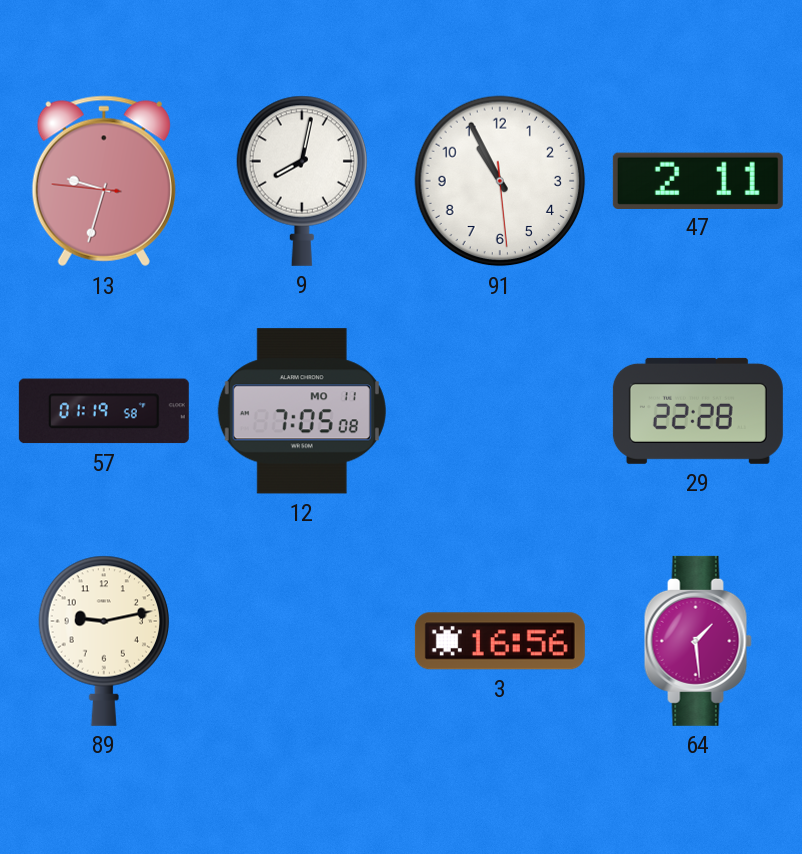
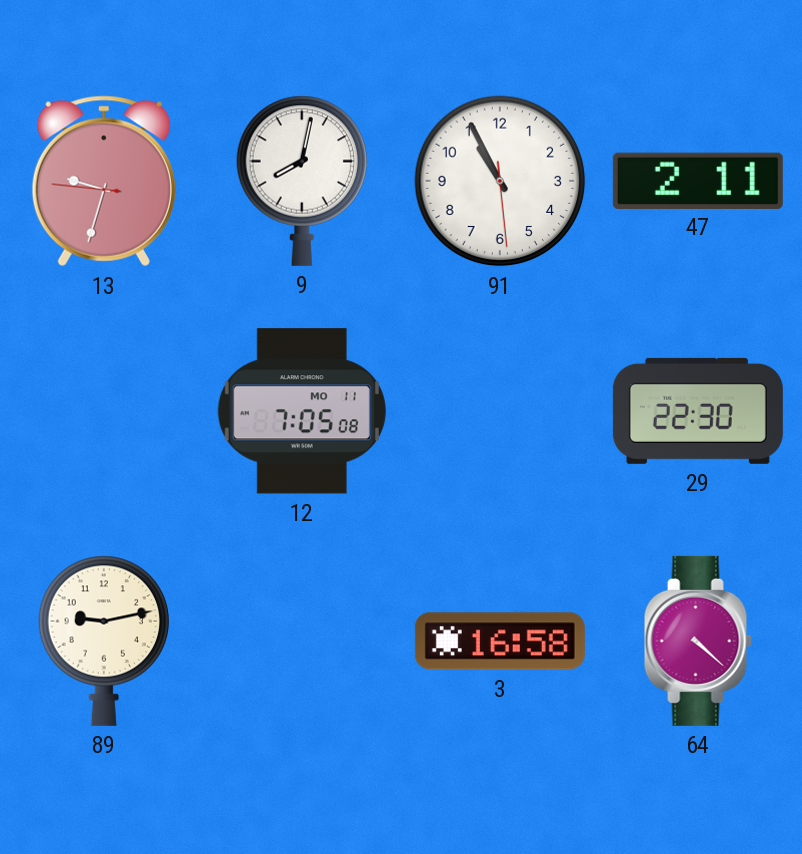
57: 01:19 -> none (104, 411)
29: 22:28 -> 22:30 (698, 411)
3: 16:56 -> 16:58 (500, 641)
64: 1:29 -> 4:22 (698, 641)
